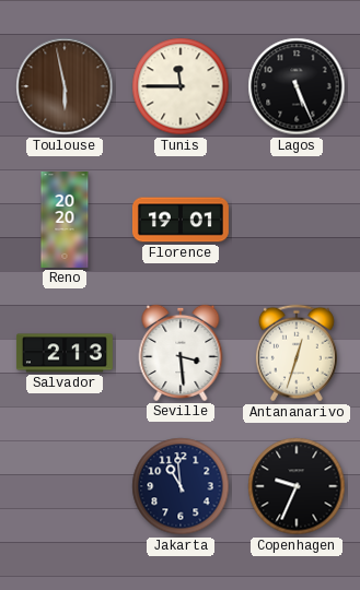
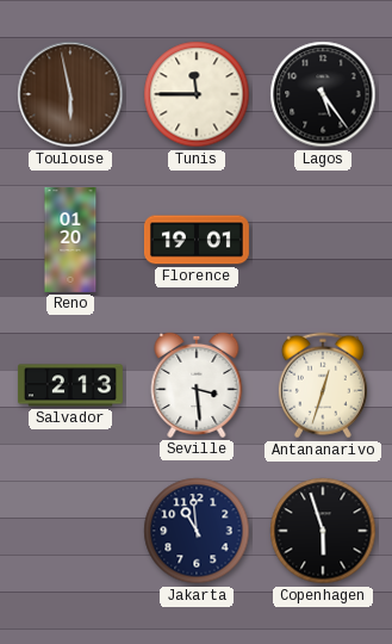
Lagos: 5:26 -> 5:24 (323, 94)
Reno: 20:20 -> 01:20 (70, 240)
Copenhagen: 9:34 -> 5:57 (323, 531)
